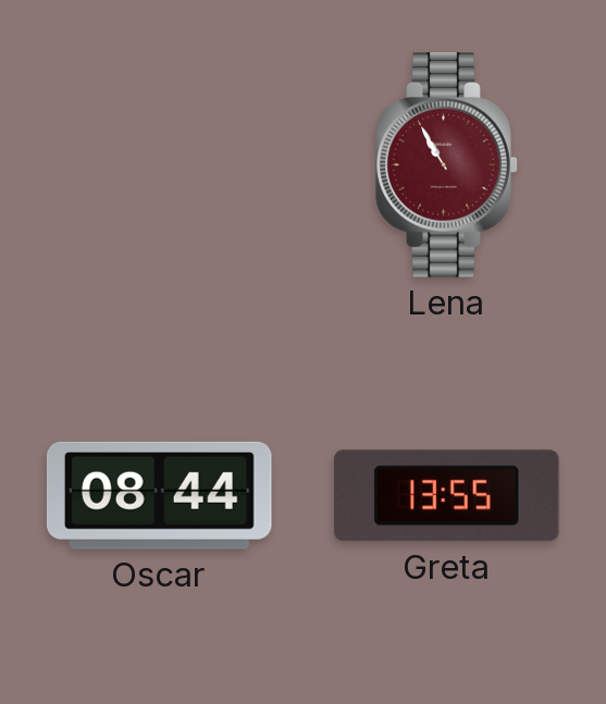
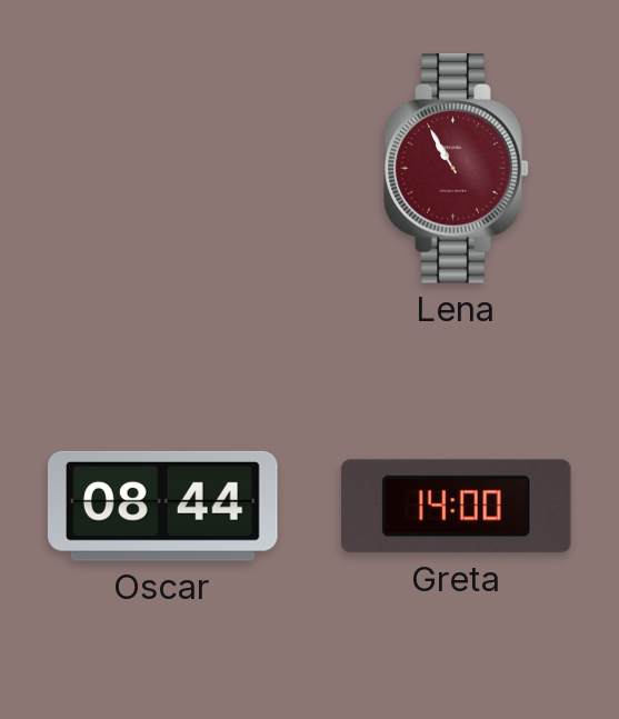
Greta: 13:55 -> 14:00 (456, 507)
